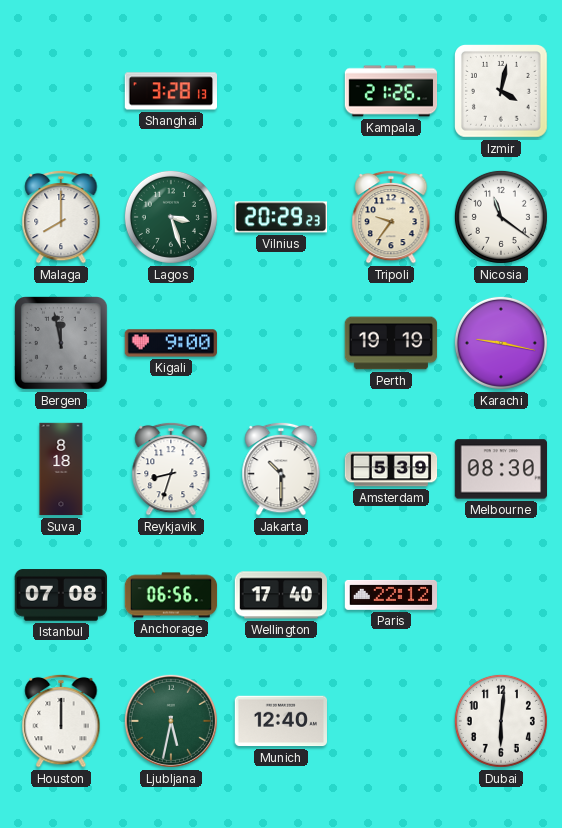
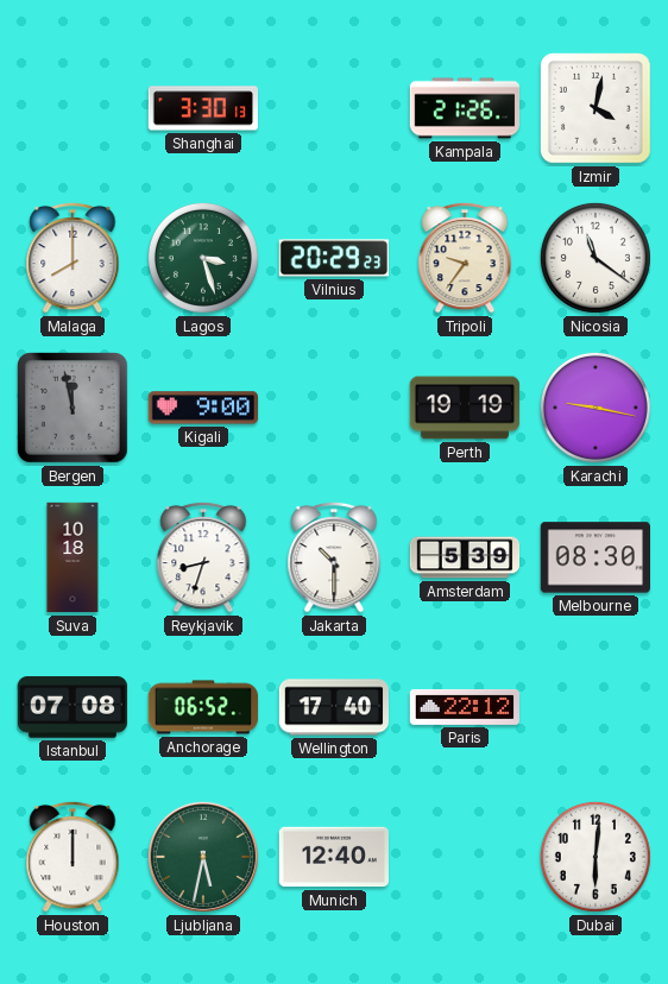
Shanghai: 3:28 -> 3:30 (202, 108)
Suva: 8:18 -> 10:18 (73, 557)
Anchorage: 06:56 -> 06:52 (203, 707)
